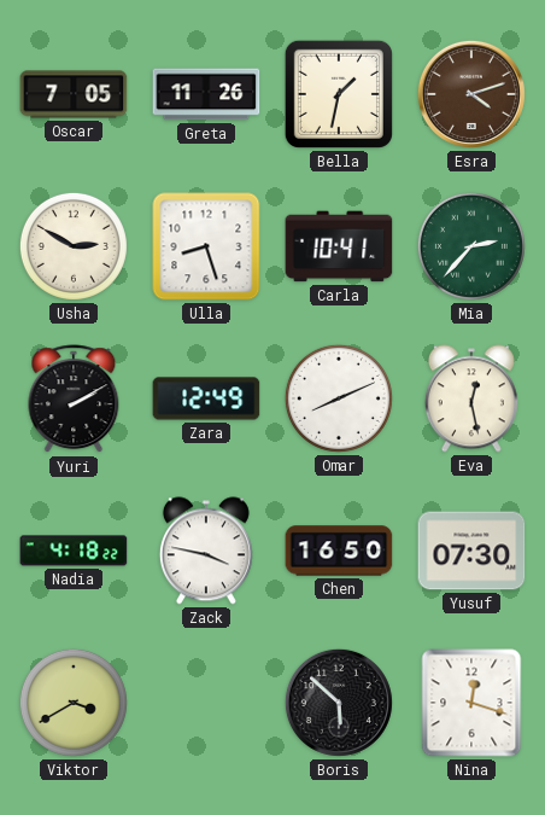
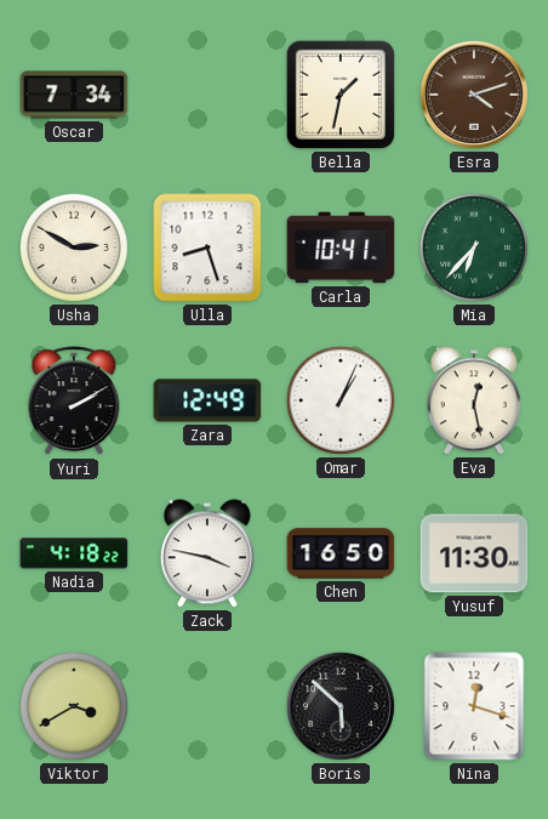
Oscar: 7:05 -> 7:34 (74, 95)
Greta: 11:26 -> none (206, 94)
Mia: 2:37 -> 6:37 (474, 248)
Omar: 8:11 -> 1:04 (341, 400)
Yusuf: 07:30 -> 11:30 (474, 553)
